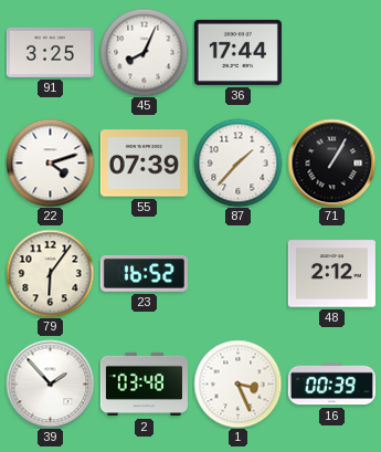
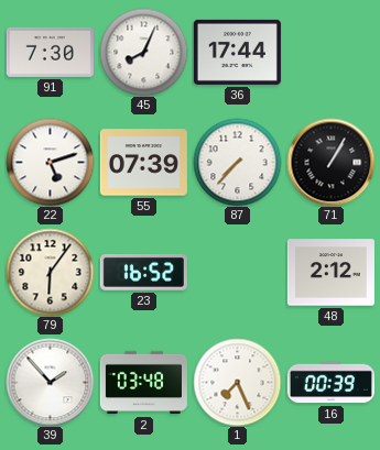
91: 3:25 -> 7:30 (50, 52)
22: 4:12 -> 5:12 (50, 162)
87: 1:37 -> 7:37 (237, 162)
1: 3:26 -> 7:26 (237, 382)
